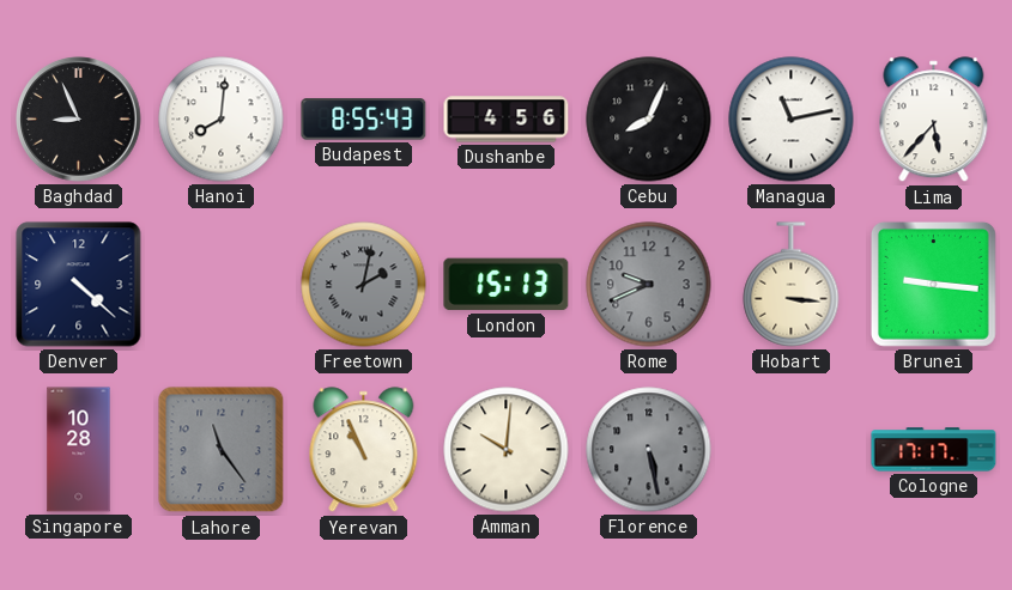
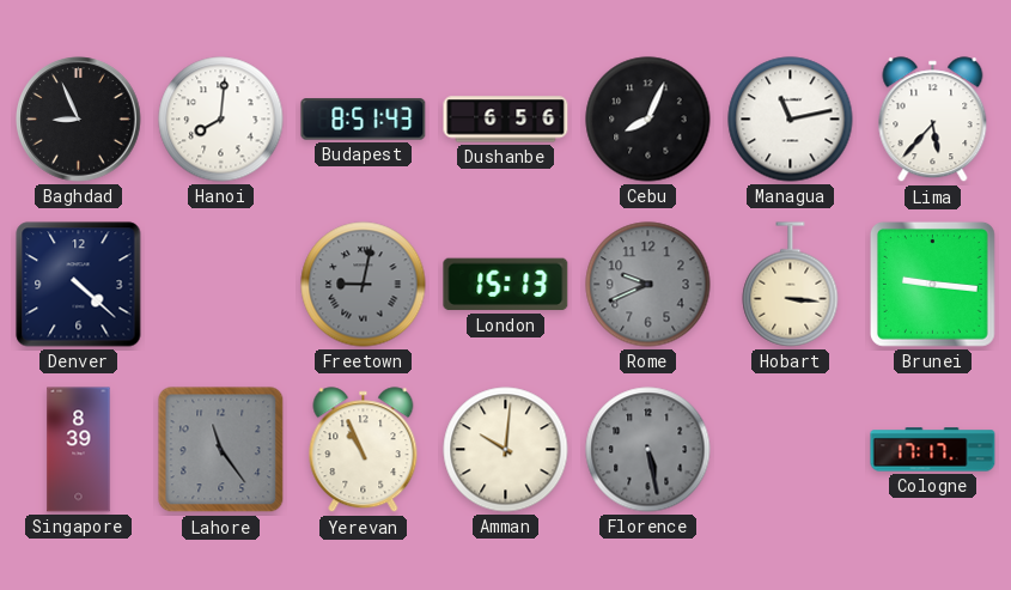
Budapest: 8:55 -> 8:51 (364, 120)
Dushanbe: 4:56 -> 6:56 (506, 120)
Freetown: 2:02 -> 9:02 (364, 285)
Singapore: 10:28 -> 8:39 (79, 450)
